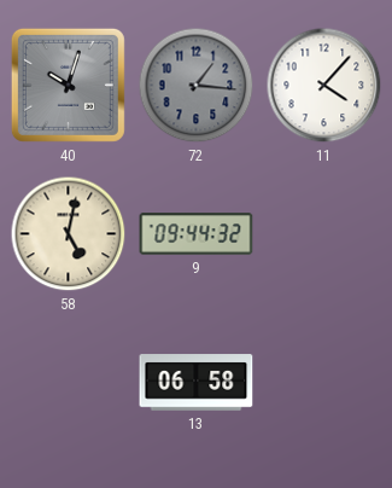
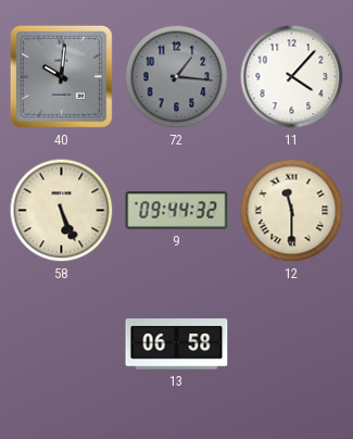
40: 10:03 -> 10:01 (61, 76)
58: 5:02 -> 5:26 (62, 211)
12: none -> 11:30 (292, 211)
